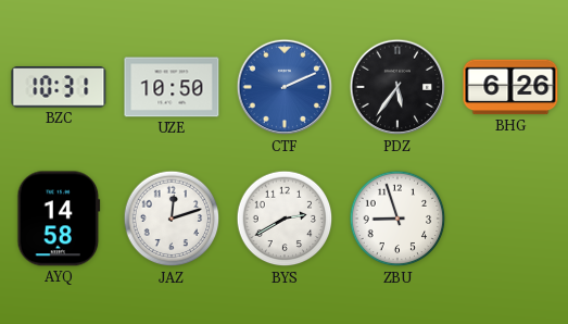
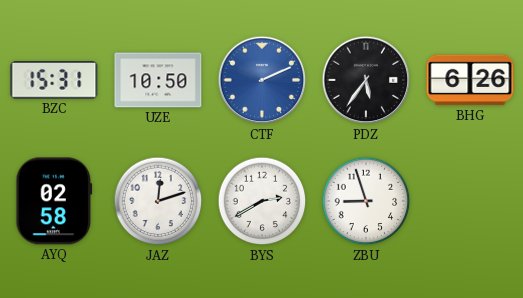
BZC: 10:31 -> 15:31 (54, 81)
AYQ: 14:58 -> 02:58 (54, 201)
